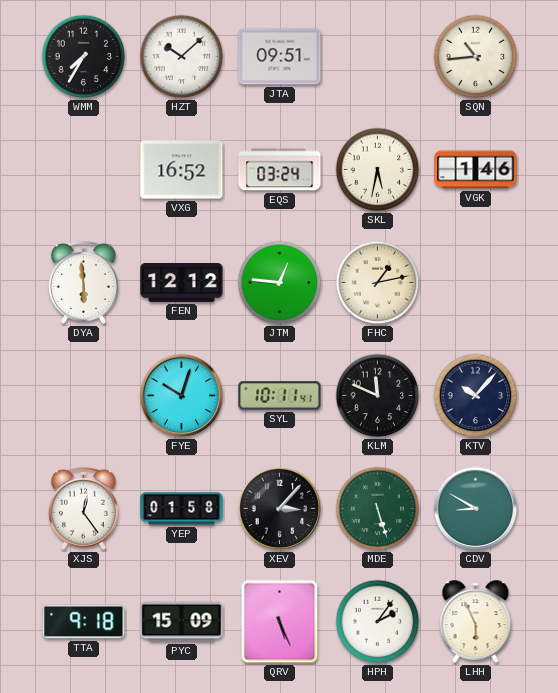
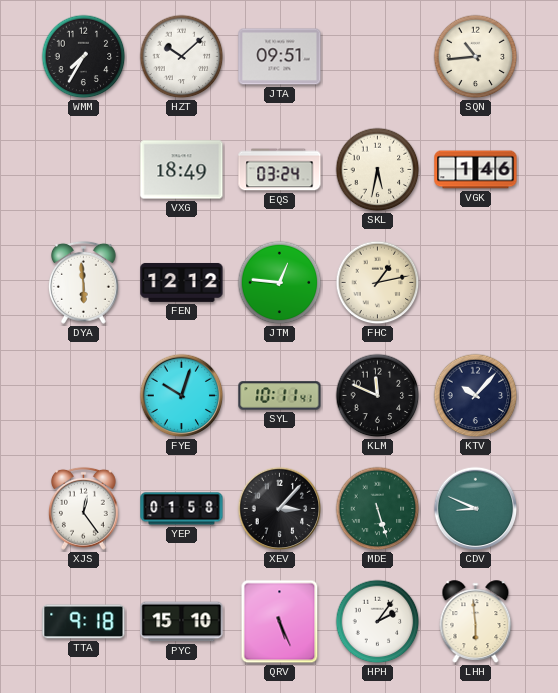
VXG: 16:52 -> 18:49 (182, 170)
CDV: 8:50 -> 8:49 (476, 509)
PYC: 15:09 -> 15:10 (182, 622)
LHH: 5:56 -> 5:59 (476, 622)
